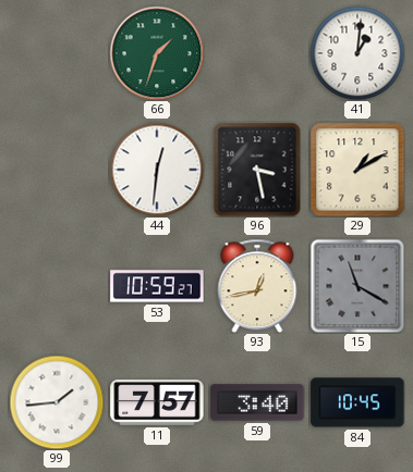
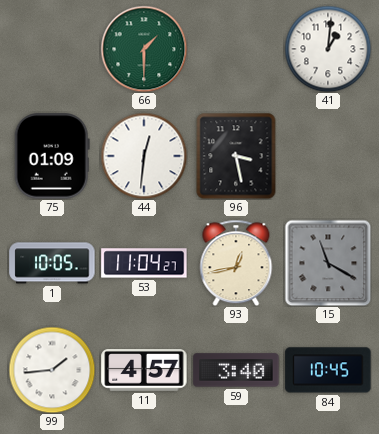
66: 1:33 -> 1:30 (144, 49)
75: none -> 01:09 (52, 156)
29: 1:10 -> none (357, 170)
1: none -> 10:05 (52, 263)
53: 10:59 -> 11:04 (144, 263)
11: 7:57 -> 4:57 (144, 370)
